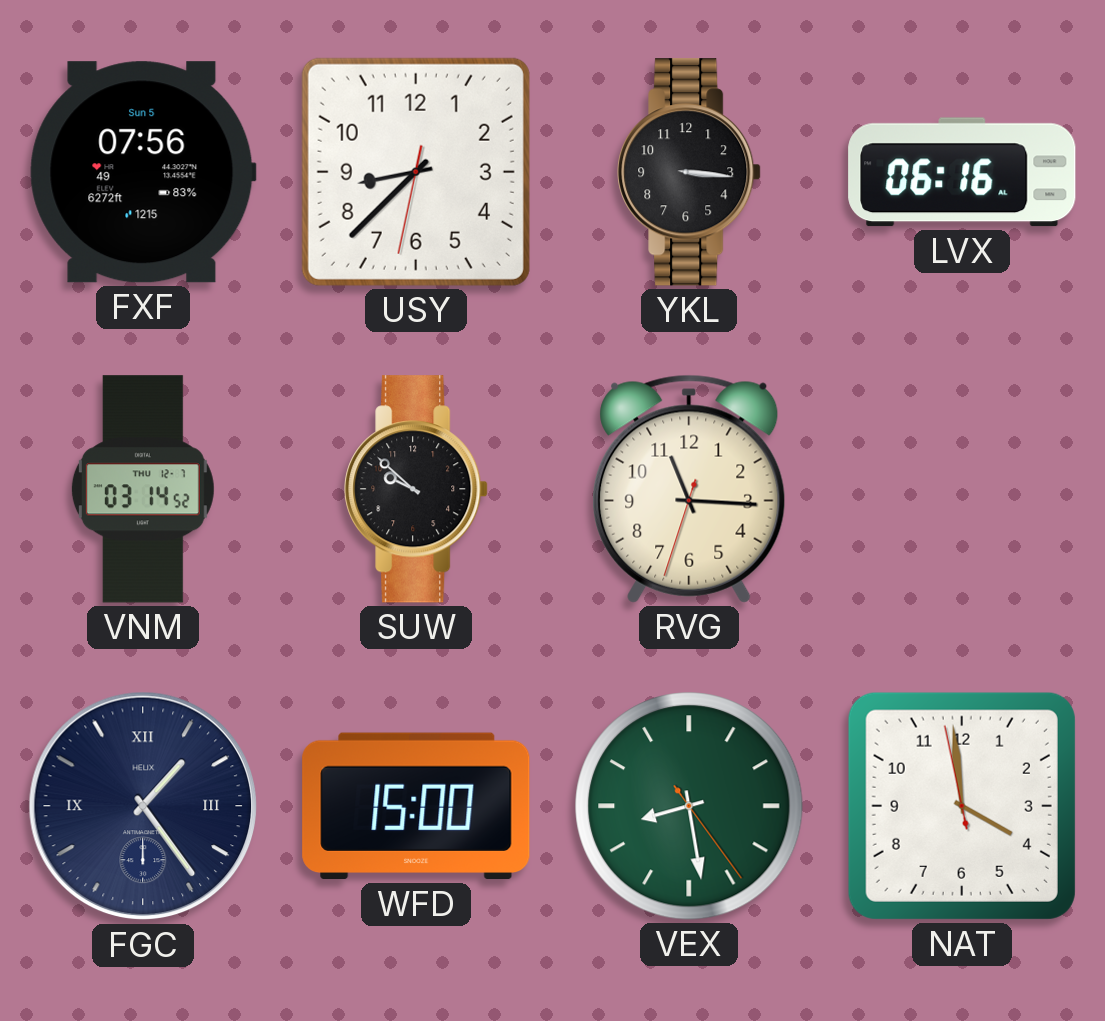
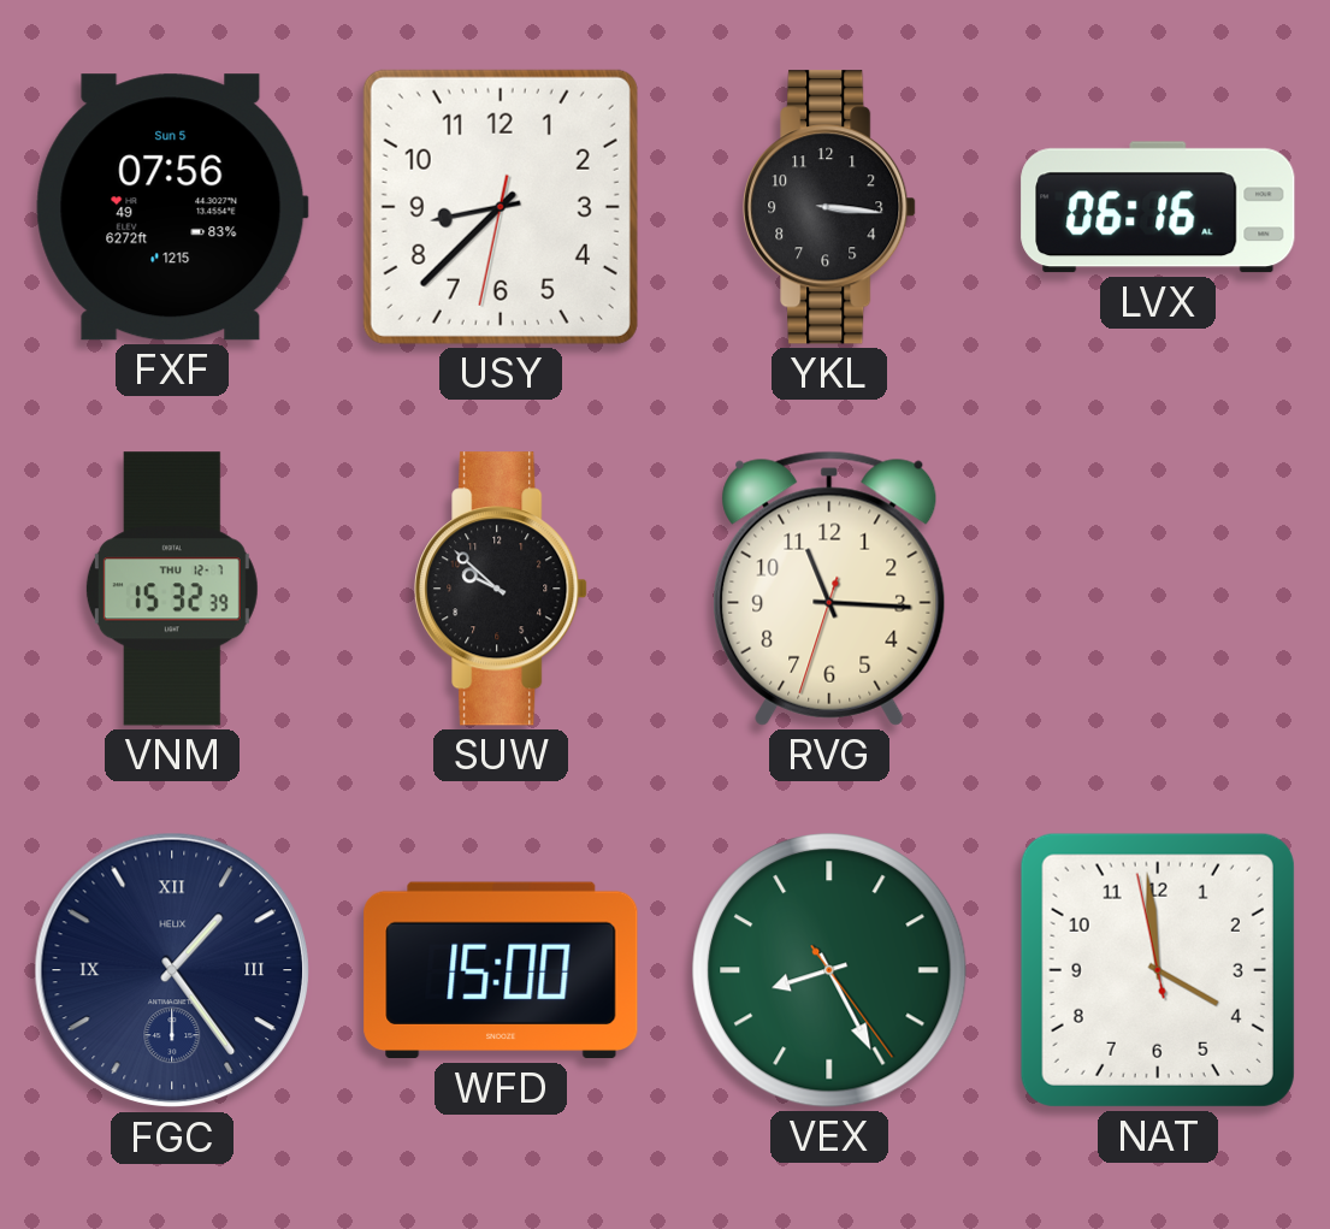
VNM: 03:14 -> 15:32 (172, 589)
VEX: 8:28 -> 8:25 (829, 970)
